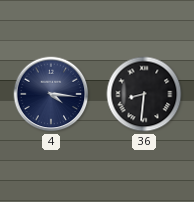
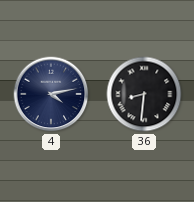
4: 4:16 -> 4:13 (51, 94)
